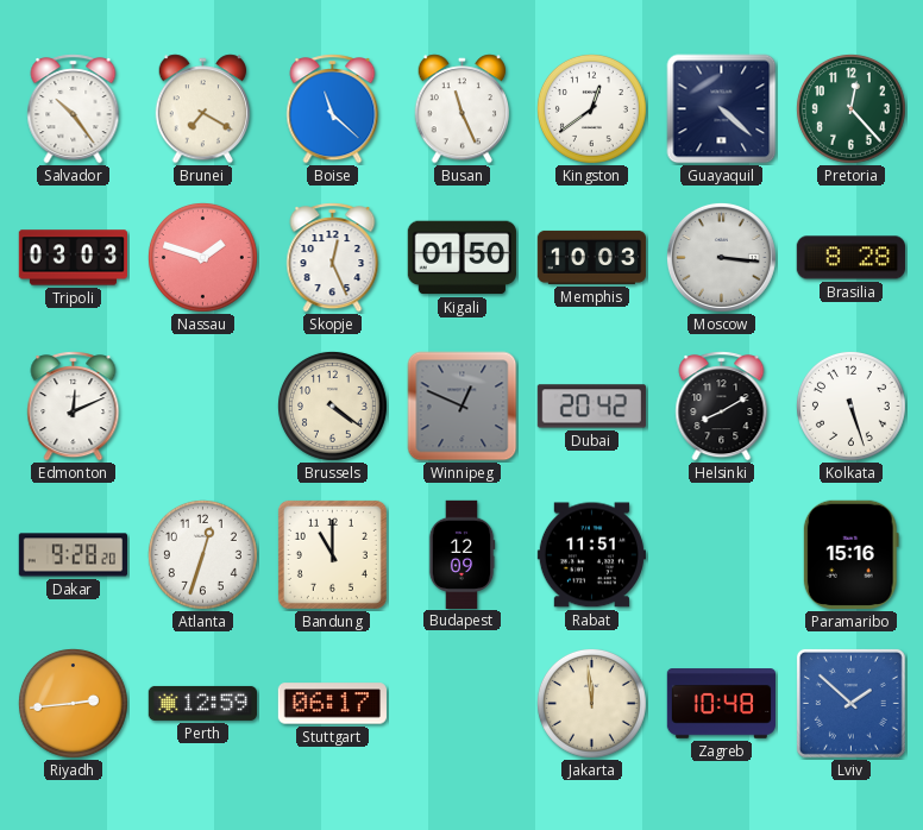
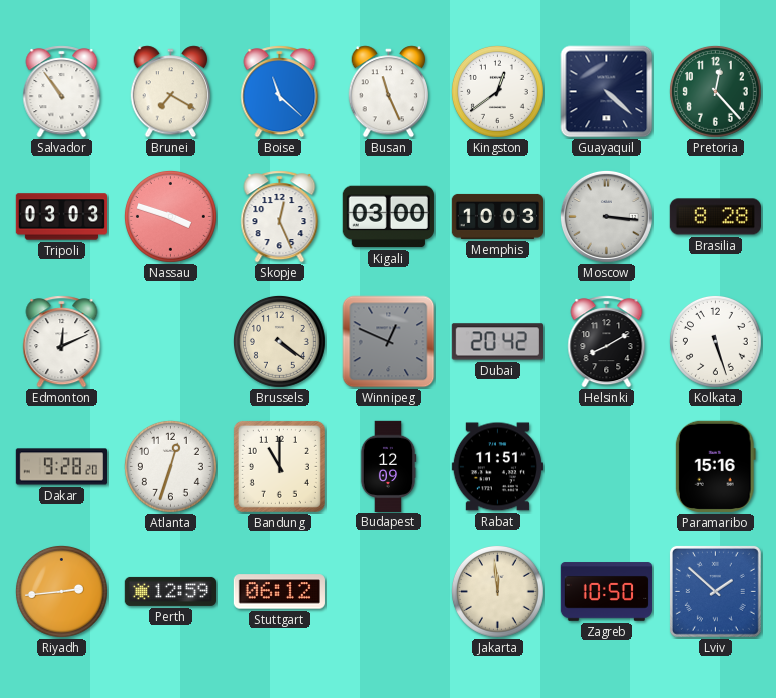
Salvador: 10:24 -> 10:54 (62, 92)
Nassau: 1:48 -> 3:48 (170, 216)
Kigali: 01:50 -> 03:00 (388, 217)
Stuttgart: 06:17 -> 06:12 (279, 592)
Zagreb: 10:48 -> 10:50 (606, 592)
